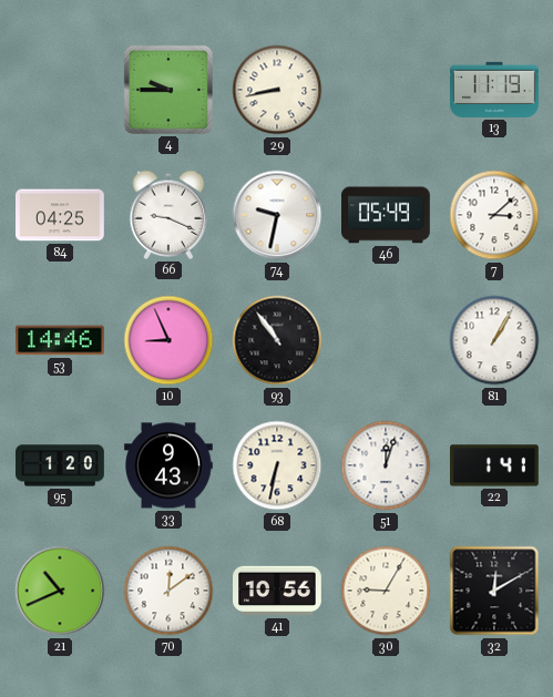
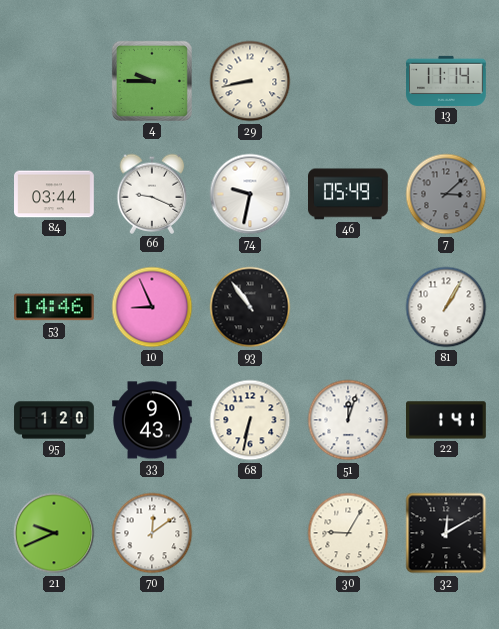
13: 11:19 -> 11:14 (446, 81)
84: 04:25 -> 03:44 (55, 194)
7 dial: white -> grey (446, 194)
21: 10:41 -> 9:41 (54, 533)
41: 10:56 -> none (278, 591)
